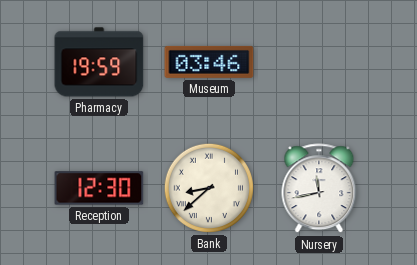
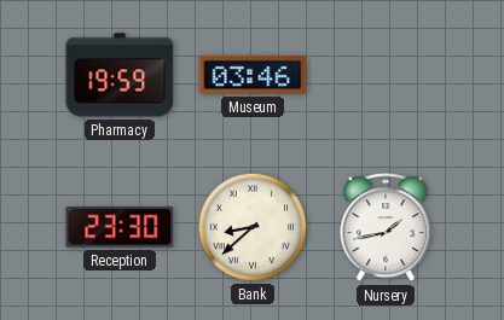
Reception: 12:30 -> 23:30 (120, 227)
Nursery: 11:43 -> 1:43 (386, 228)
